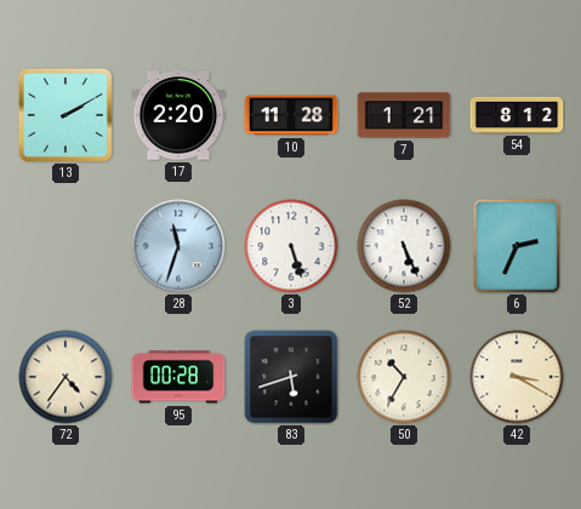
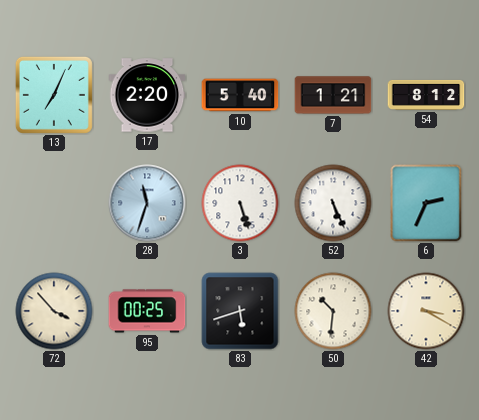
13: 2:10 -> 7:04 (54, 95)
10: 11:28 -> 5:40 (240, 95)
72: 4:36 -> 3:53 (54, 311)
95: 00:28 -> 00:25 (147, 311)
50: 10:35 -> 10:31 (333, 311)
